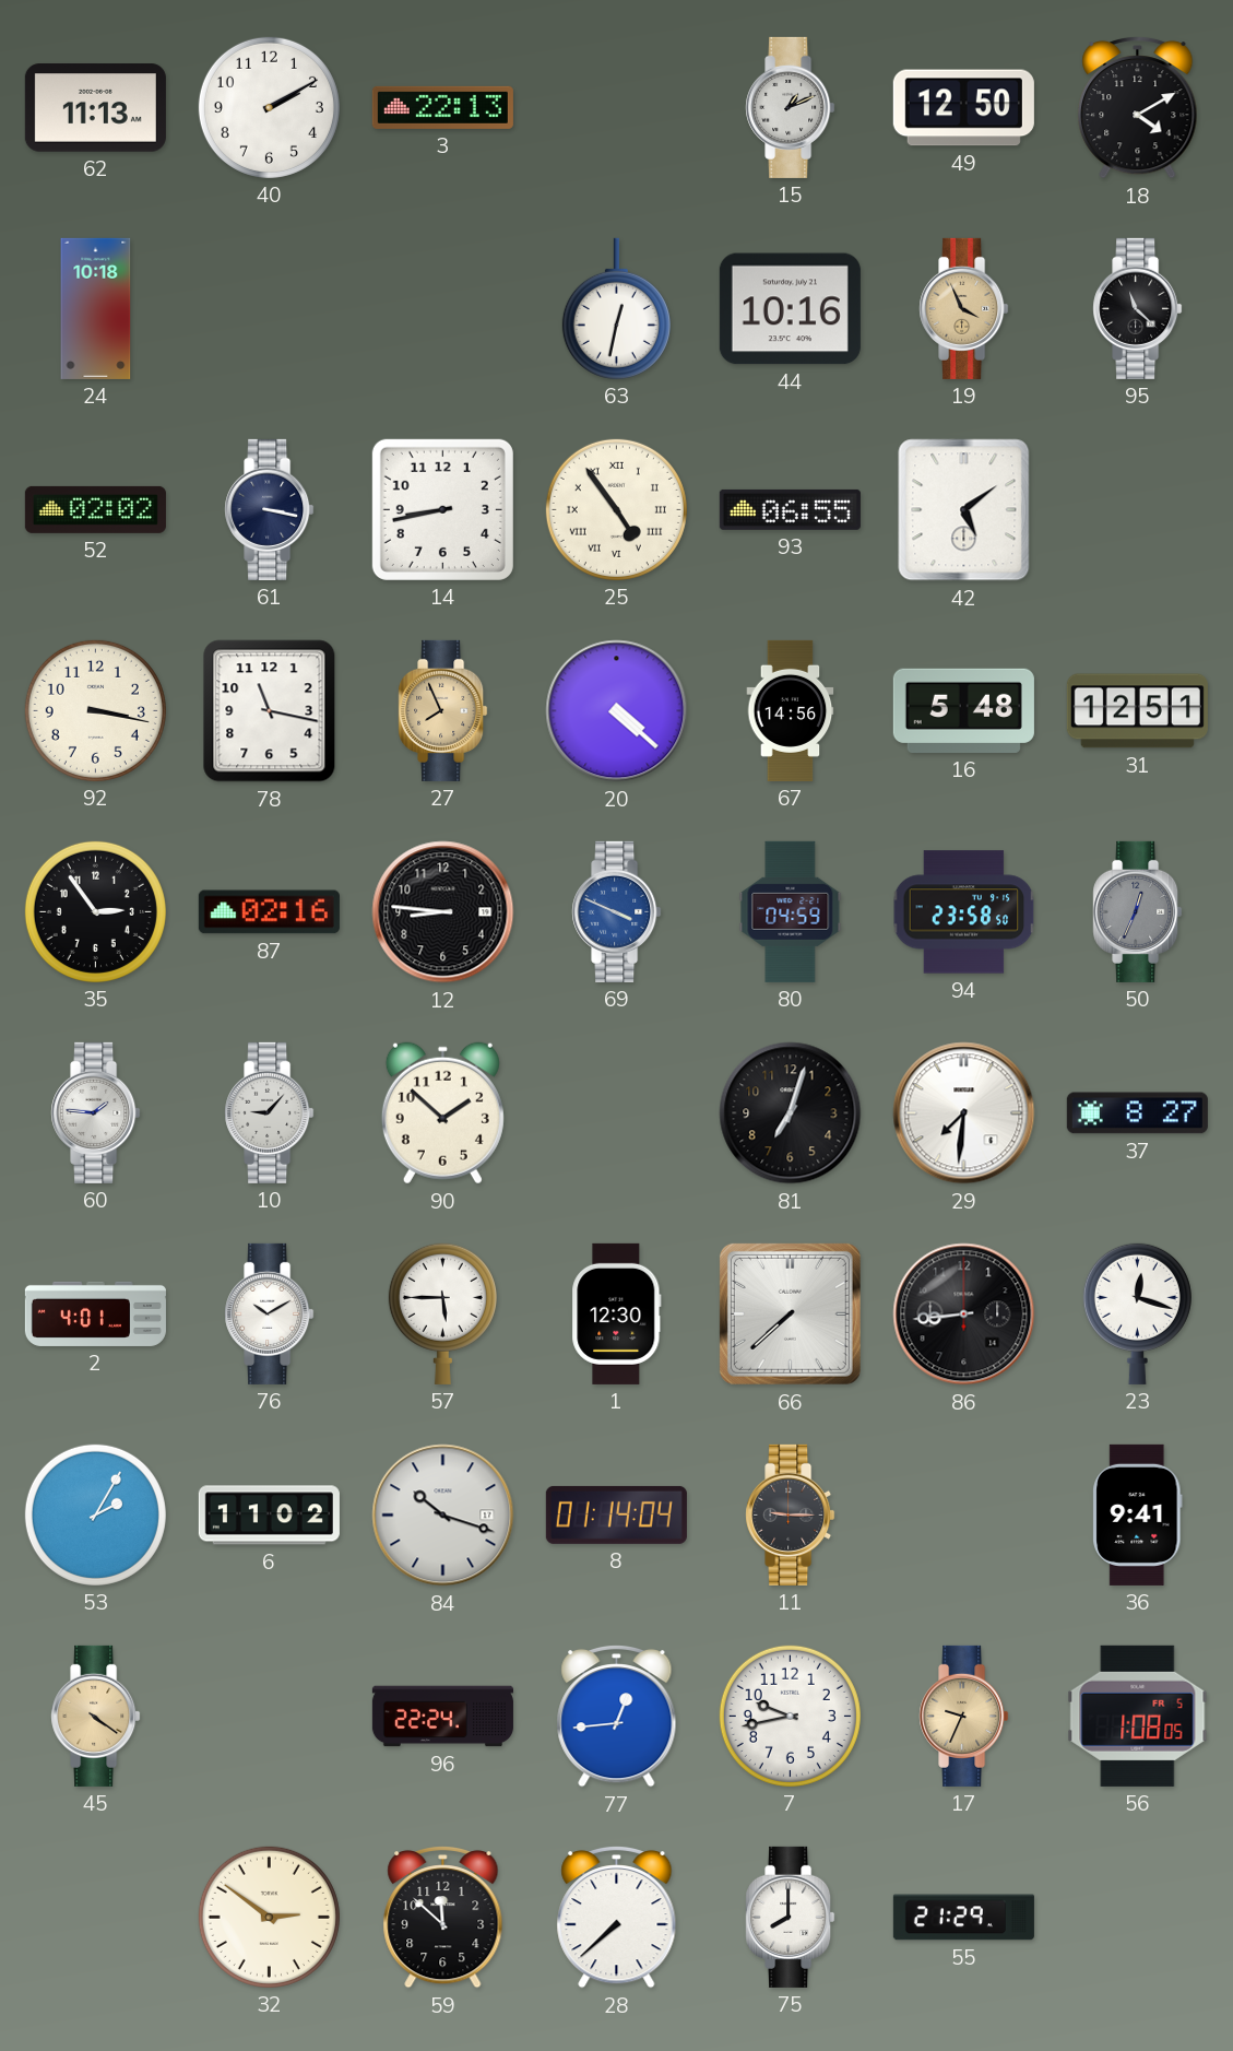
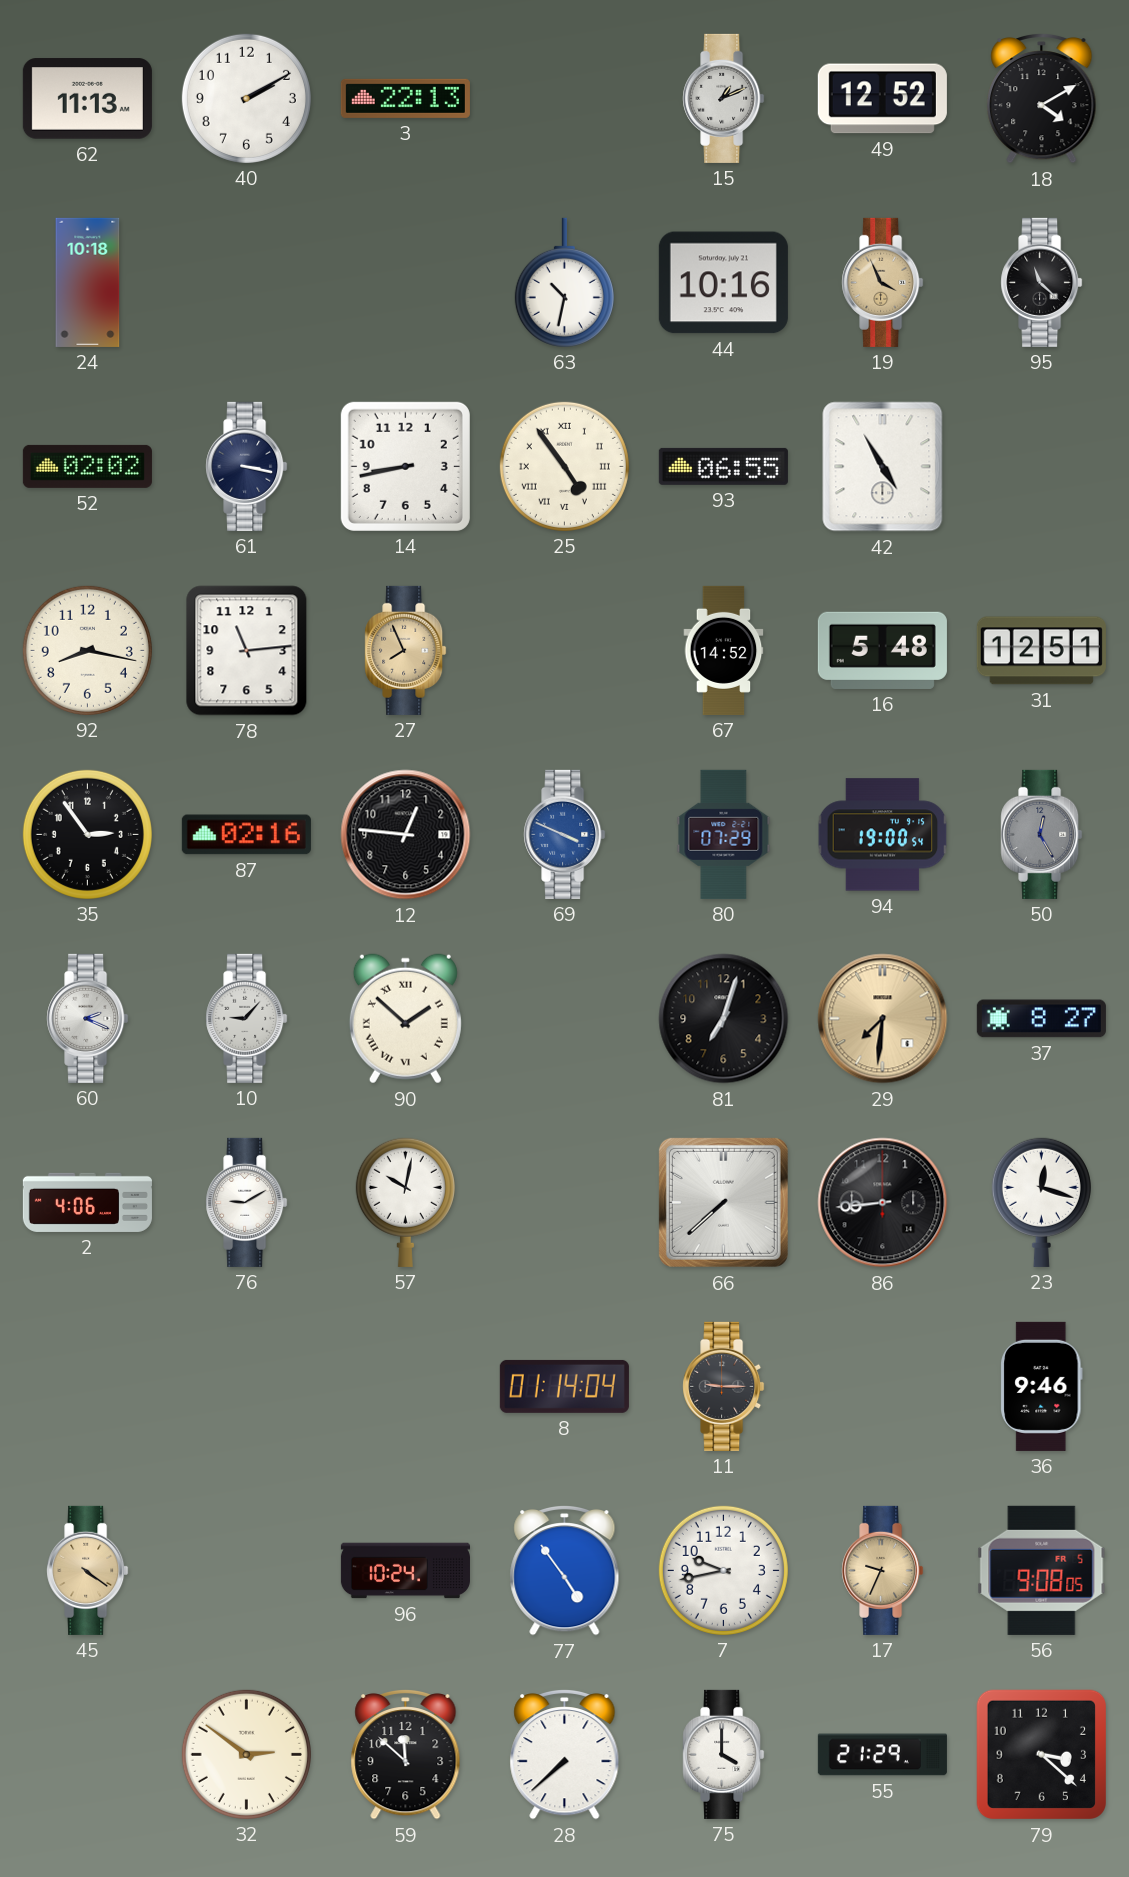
49: 12:50 -> 12:52 (882, 99)
63: 12:32 -> 10:32 (564, 282)
42: 5:09 -> 4:55 (883, 467)
92: 3:17 -> 8:17 (87, 650)
78: 11:17 -> 11:14 (247, 651)
20: 4:22 -> none (617, 711)
67: 14:56 -> 14:52 (724, 650)
12: 8:46 -> 12:46 (406, 835)
80: 04:59 -> 07:29 (724, 834)
94: 23:58 -> 19:00 (883, 835)
50: 12:34 -> 12:25 (1042, 834)
60: 1:46 -> 2:19 (88, 1018)
90 numerals: Arabic -> Roman (405, 1019)
29 dial: white -> champagne (883, 1019)
2: 4:01 -> 4:06 (87, 1202)
76: 10:10 -> 9:10 (247, 1202)
57: 5:45 -> 10:02 (405, 1202)
1: 12:30 -> none (617, 1313)
53: 2:05 -> none (95, 1514)
6: 11:02 -> none (269, 1516)
84: 10:18 -> none (443, 1516)
36: 9:41 -> 9:46 (1042, 1386)
96: 22:24 -> 10:24 (405, 1571)
77: 12:44 -> 4:54 (565, 1570)
56: 1:08 -> 9:08 (1042, 1570)
75: 8:00 -> 4:00 (724, 1754)
79: none -> 3:22 (1042, 1755)
